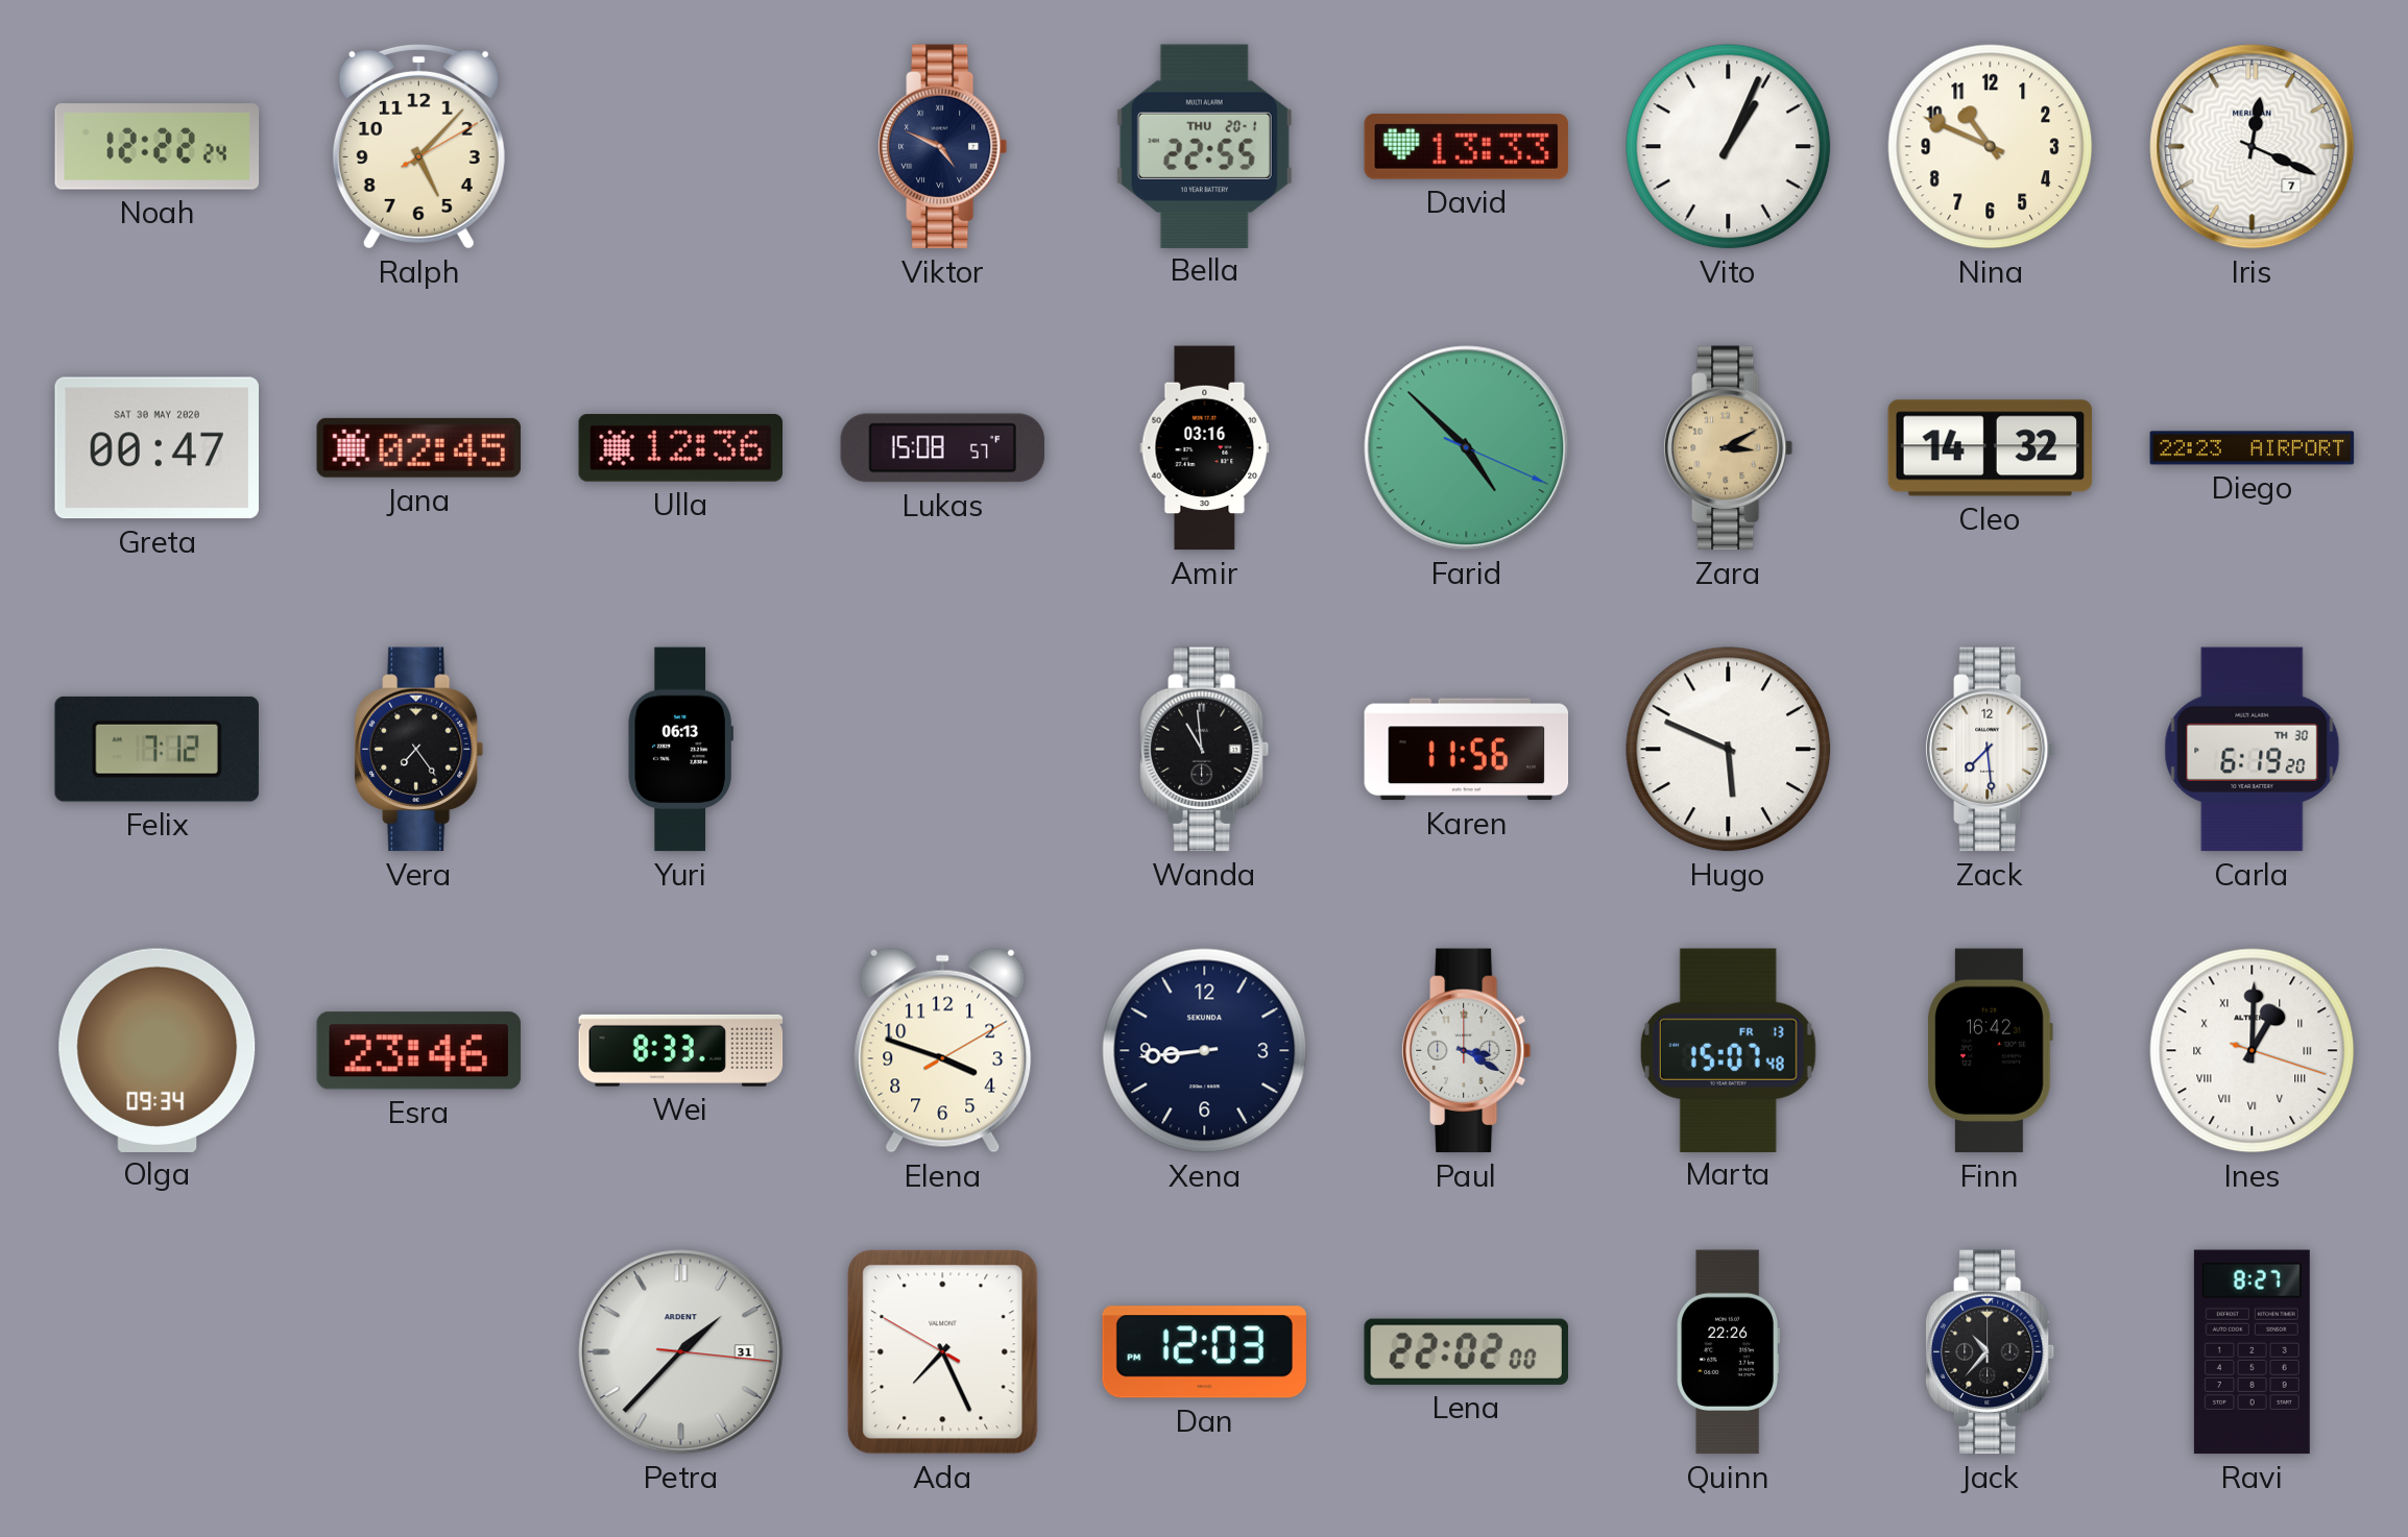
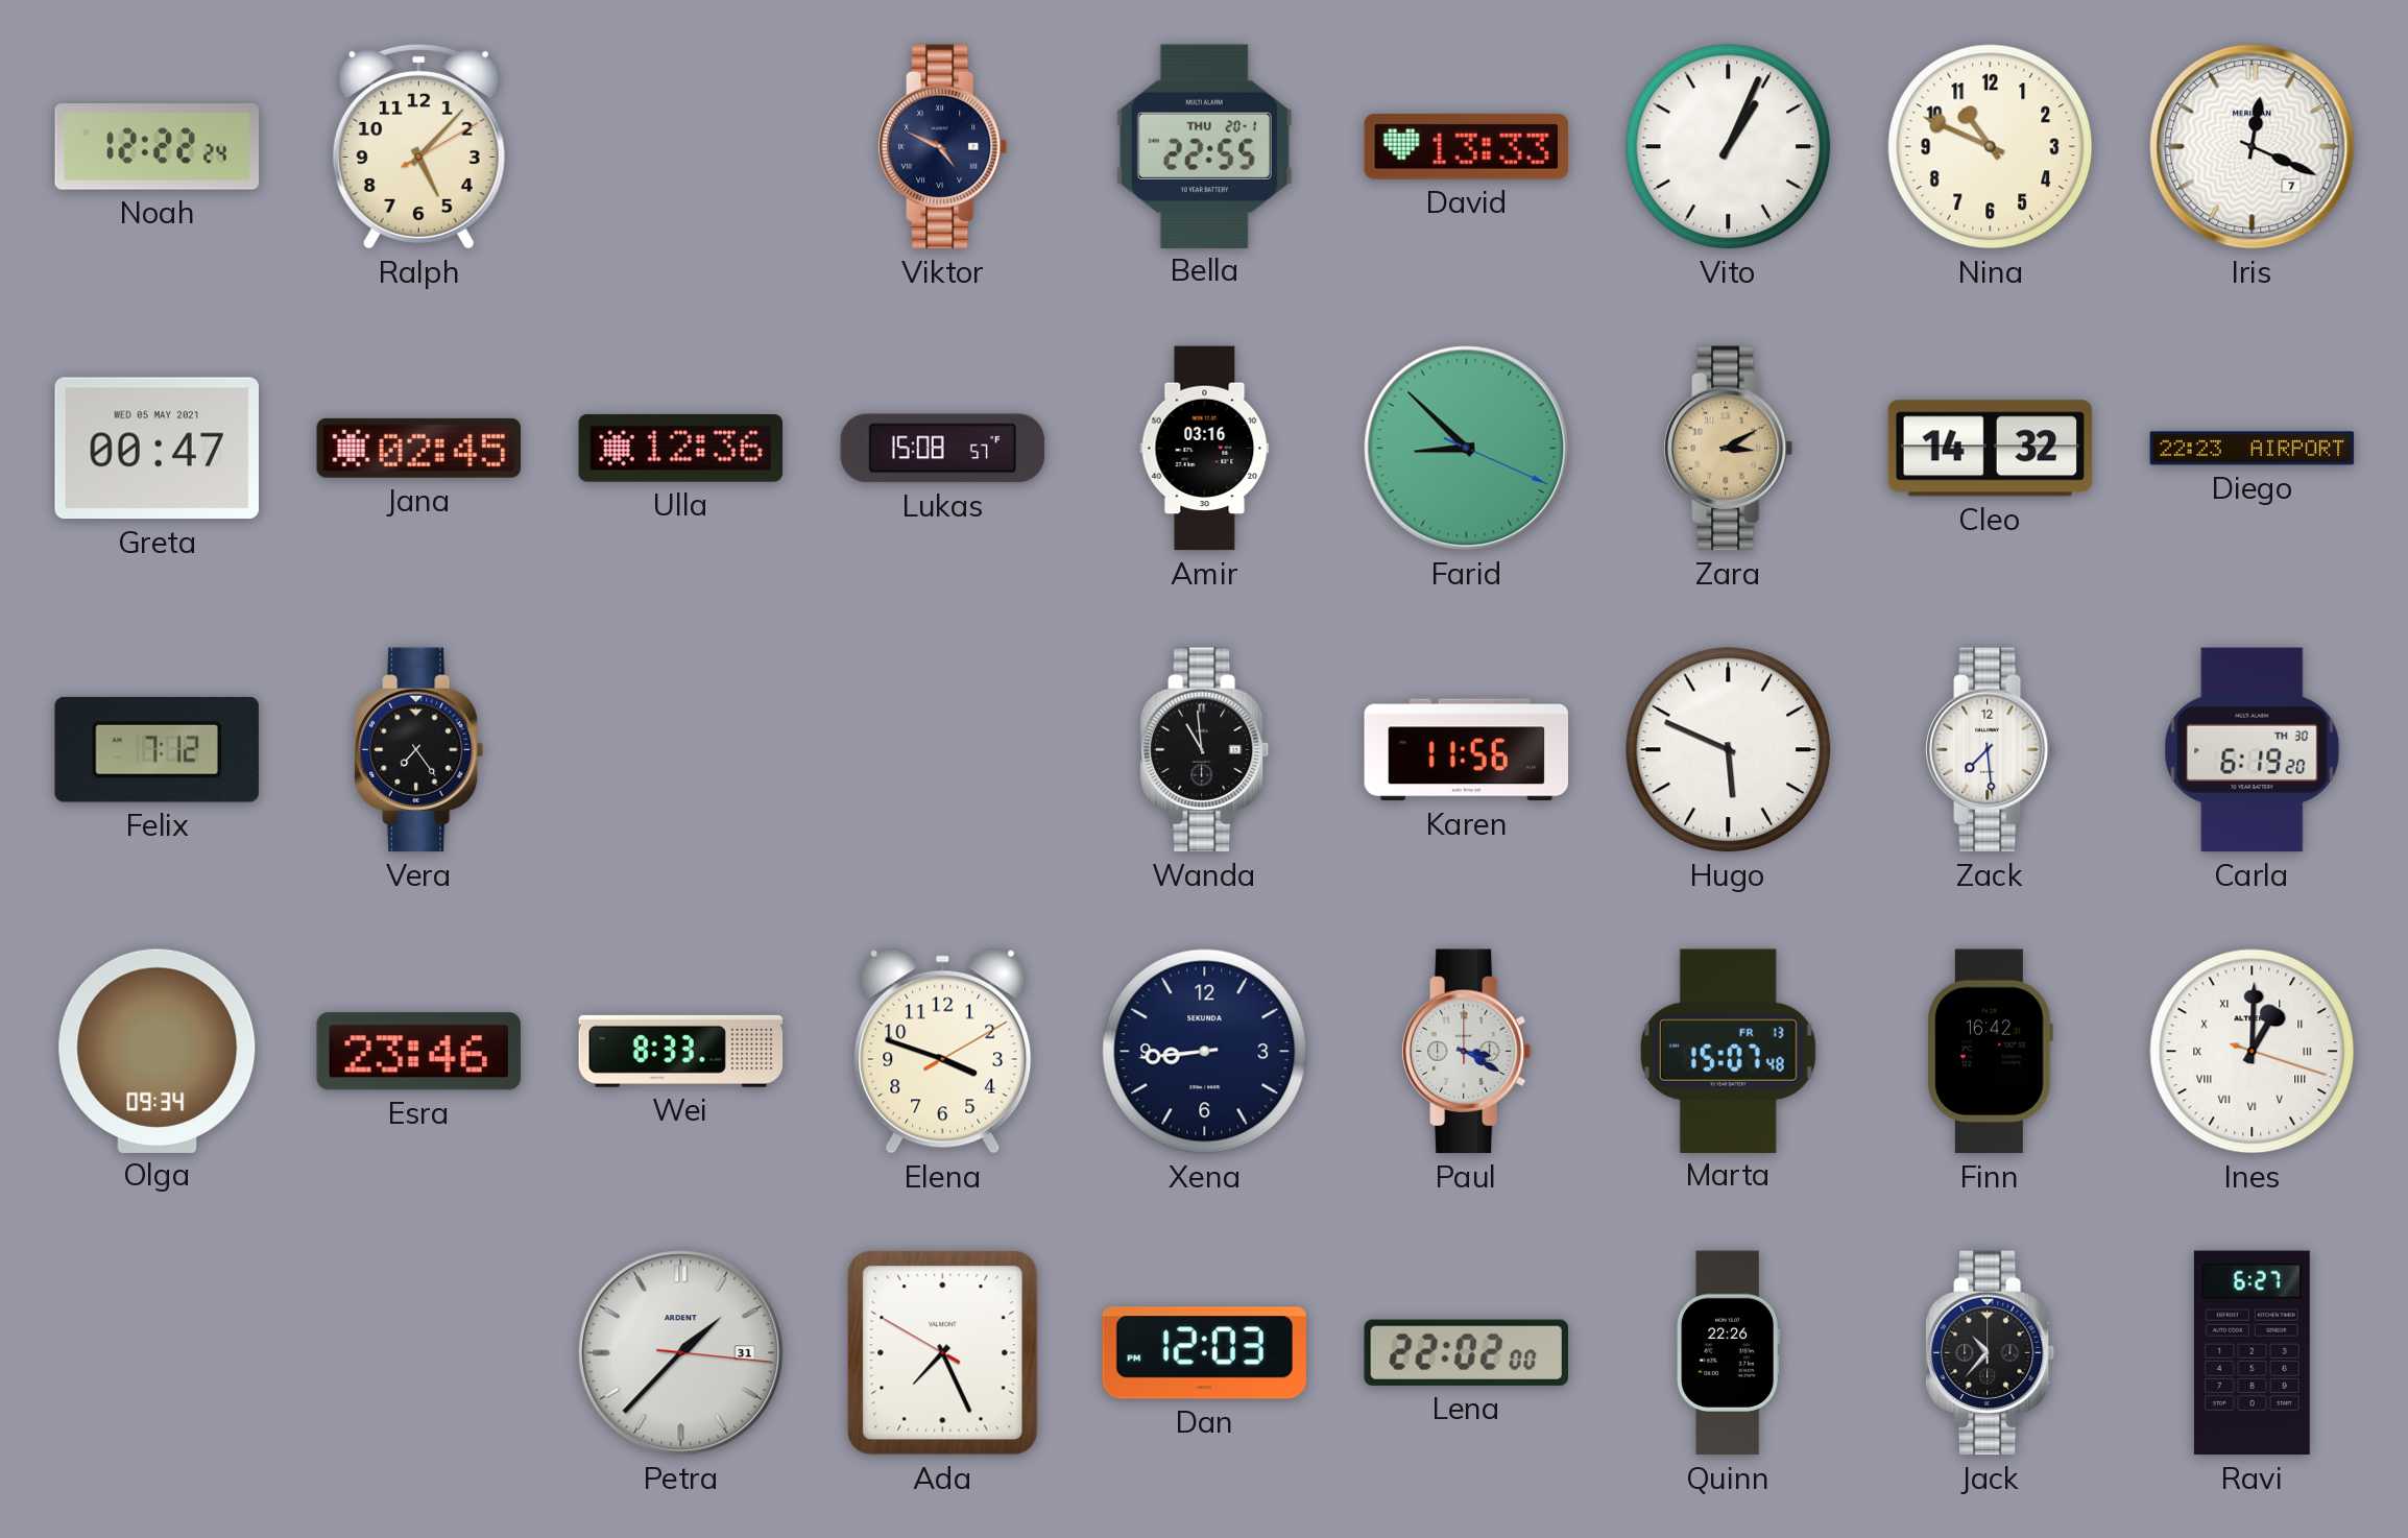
Greta date: SAT 30 MAY 2020 -> WED 05 MAY 2021 (156, 449)
Farid: 4:52 -> 8:52 (1467, 449)
Yuri: 06:13 -> none (680, 750)
Ravi: 8:27 -> 6:27 (2252, 1353)
